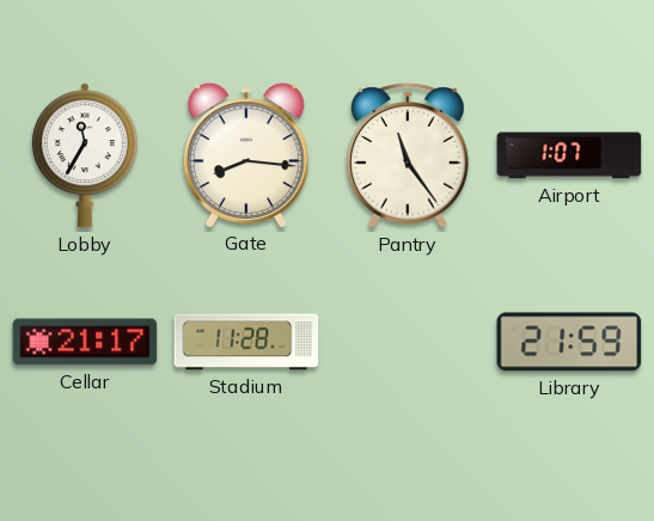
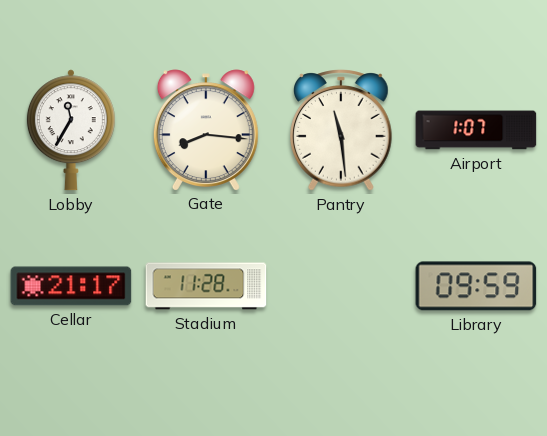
Pantry: 11:24 -> 11:29 (342, 130)
Library: 21:59 -> 09:59 (476, 286)
